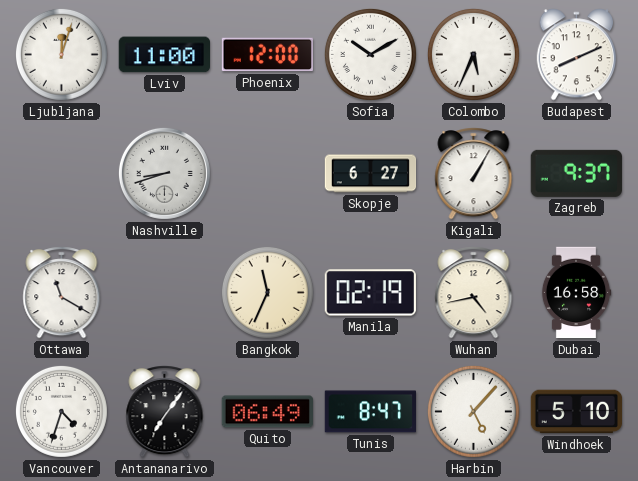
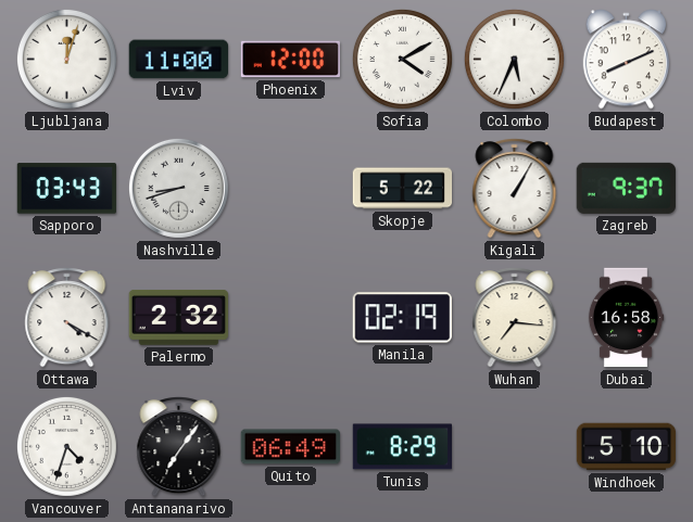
Sofia: 10:10 -> 4:10 (402, 59)
Sapporo: none -> 03:43 (66, 189)
Skopje: 6:27 -> 5:22 (403, 189)
Ottawa: 11:20 -> 4:20 (67, 318)
Palermo: none -> 2:32 (178, 318)
Bangkok: 11:34 -> none (267, 292)
Wuhan: 4:43 -> 7:16 (515, 318)
Tunis: 8:47 -> 8:29 (402, 447)
Harbin: 5:07 -> none (473, 411)
